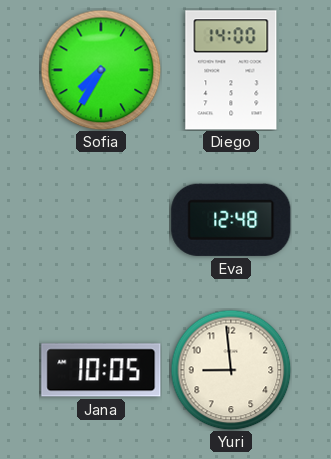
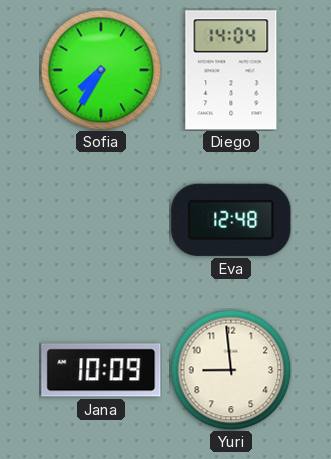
Diego: 14:00 -> 14:04 (231, 70)
Jana: 10:05 -> 10:09 (101, 370)
